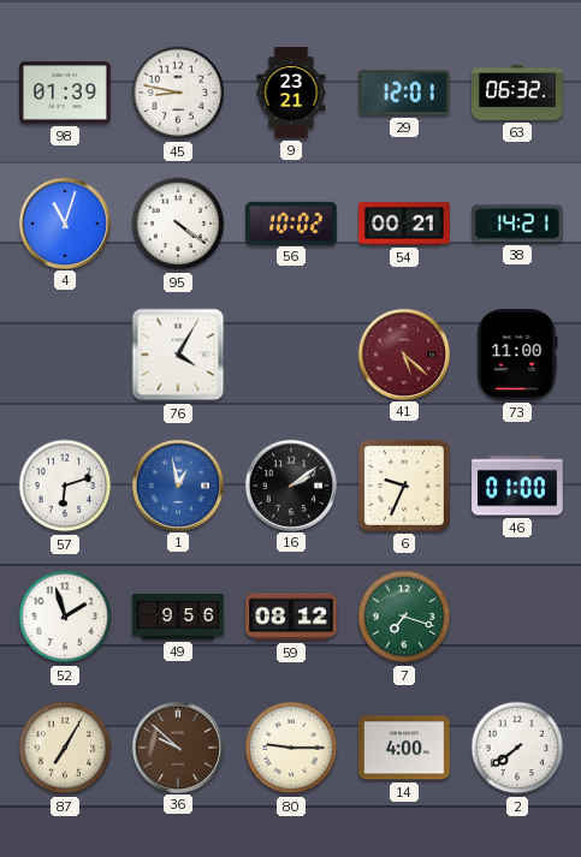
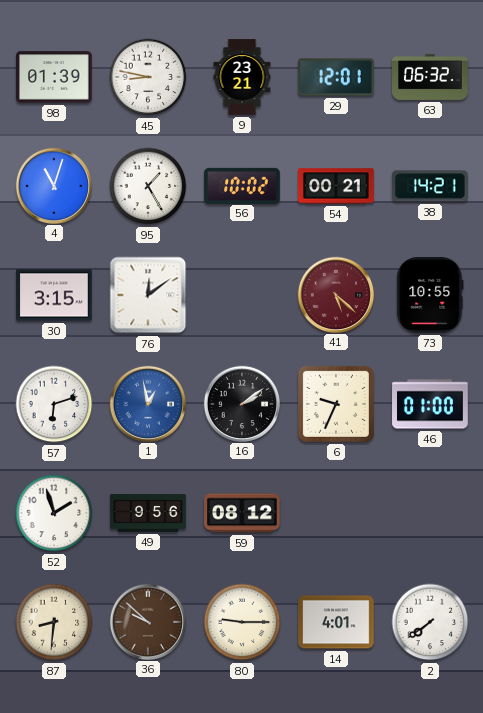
95: 4:21 -> 1:25 (148, 186)
30: none -> 3:15 (54, 295)
76: 4:05 -> 12:09 (148, 295)
73: 11:00 -> 10:55 (430, 296)
7: 7:18 -> none (404, 617)
87: 7:05 -> 8:31 (54, 622)
14: 4:00 -> 4:01 (336, 622)
